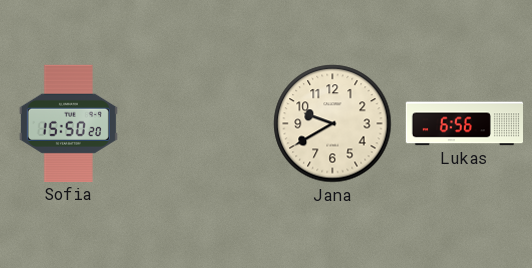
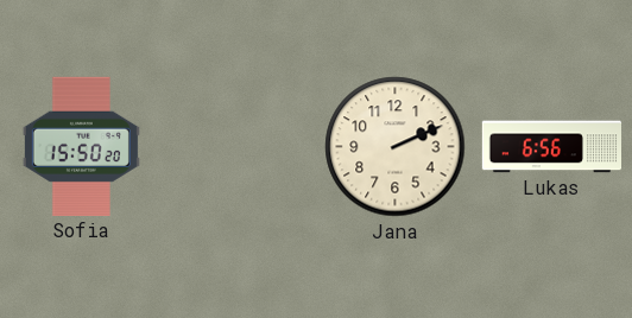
Jana: 9:40 -> 2:11 (396, 147)
